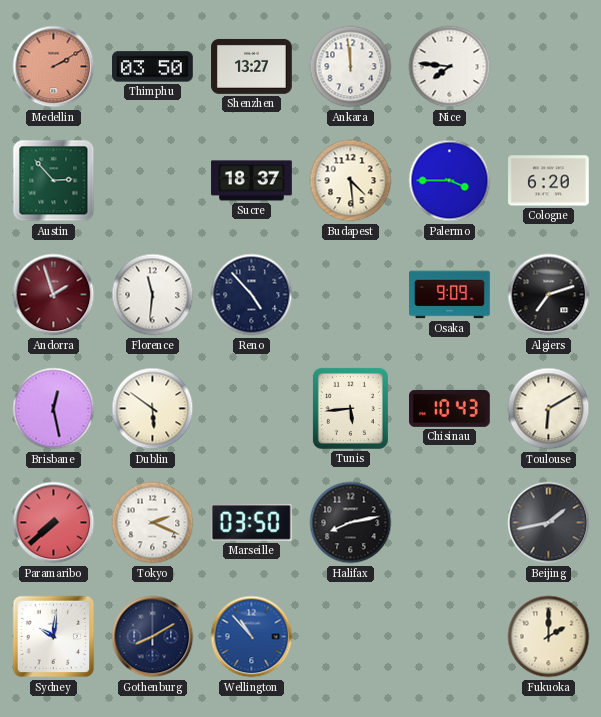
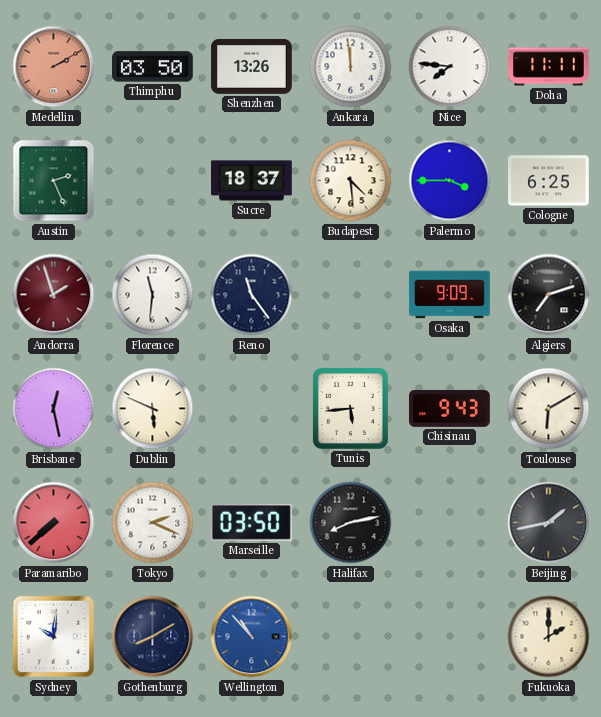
Shenzhen: 13:27 -> 13:26 (252, 67)
Doha: none -> 11:11 (549, 67)
Austin: 2:53 -> 2:26 (54, 181)
Cologne: 6:20 -> 6:25 (549, 181)
Reno: 4:53 -> 11:24 (252, 295)
Dublin: 5:51 -> 5:49 (153, 409)
Chisinau: 10:43 -> 9:43 (450, 408)
